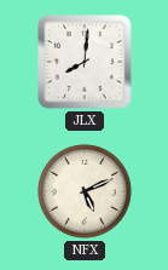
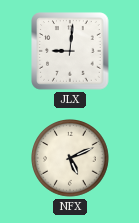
JLX: 8:01 -> 9:01 (70, 51)
